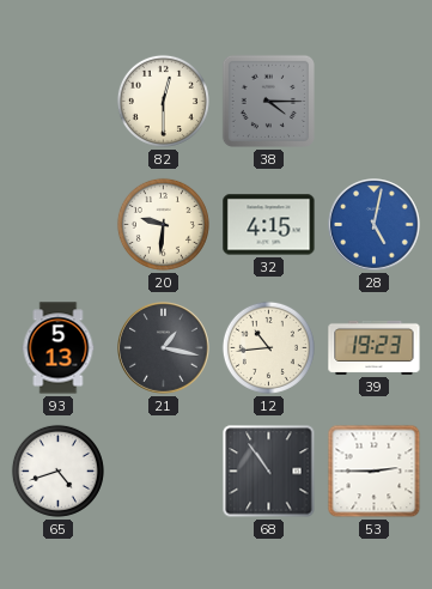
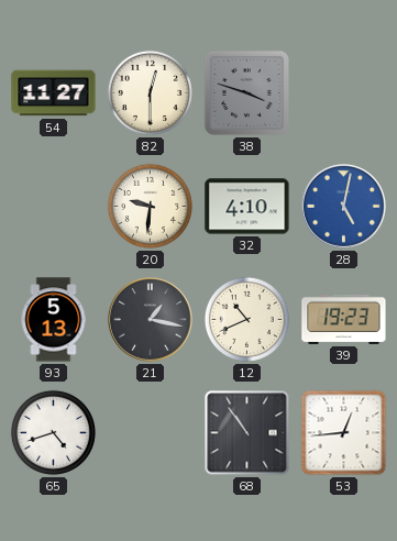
54: none -> 11:27 (54, 93)
38: 4:15 -> 3:48 (246, 92)
32: 4:15 -> 4:10 (247, 207)
12: 10:44 -> 10:41 (246, 319)
53: 2:45 -> 12:44 (344, 433)
